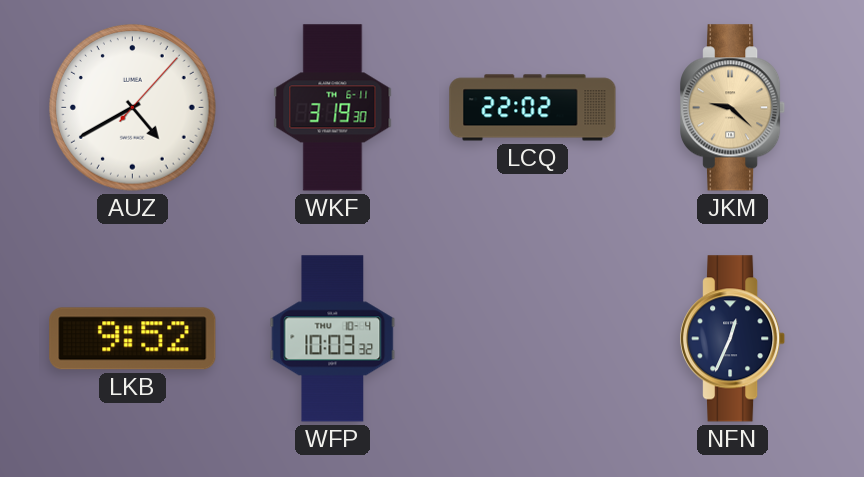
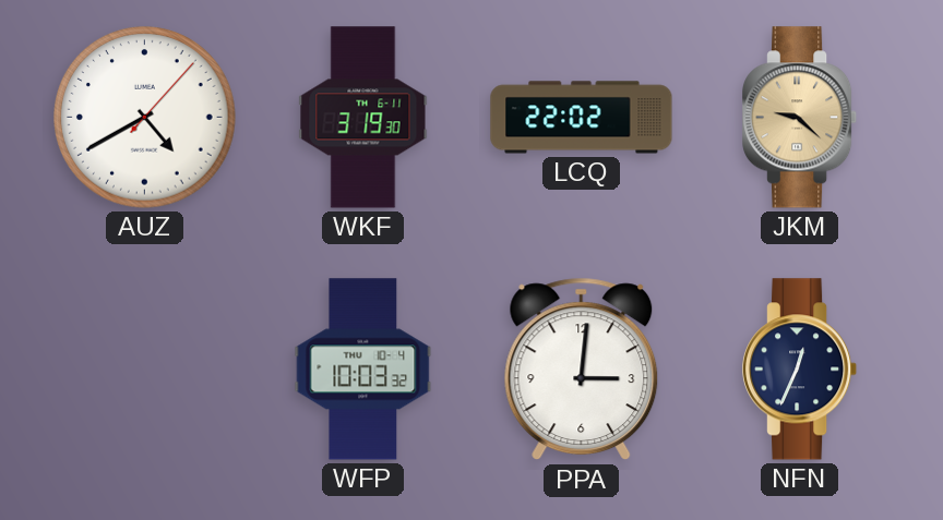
LKB: 9:52 -> none (133, 339)
PPA: none -> 3:01 (582, 370)
